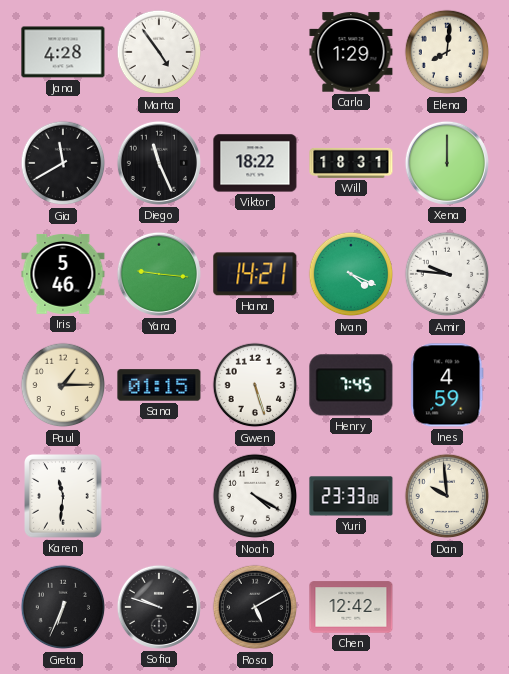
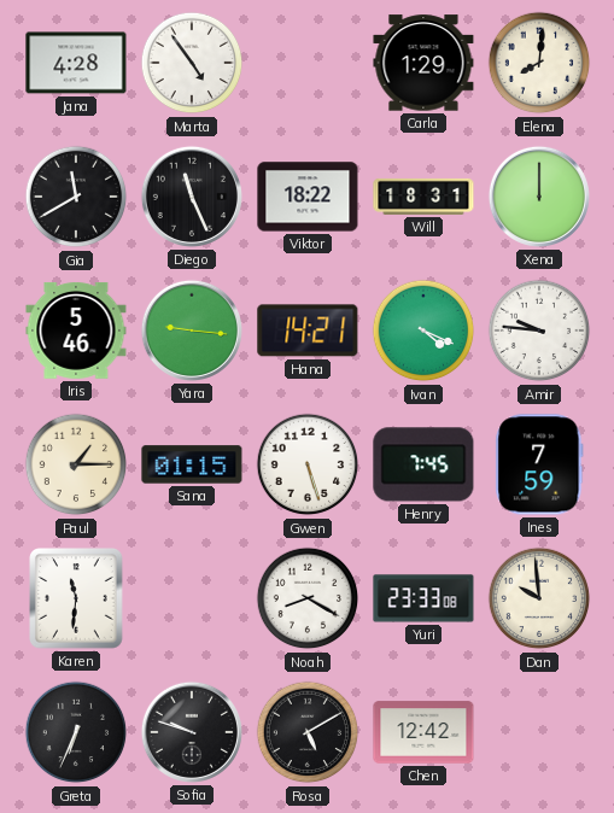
Ines: 4:59 -> 7:59 (539, 464)
Noah: 4:20 -> 8:20 (308, 598)
